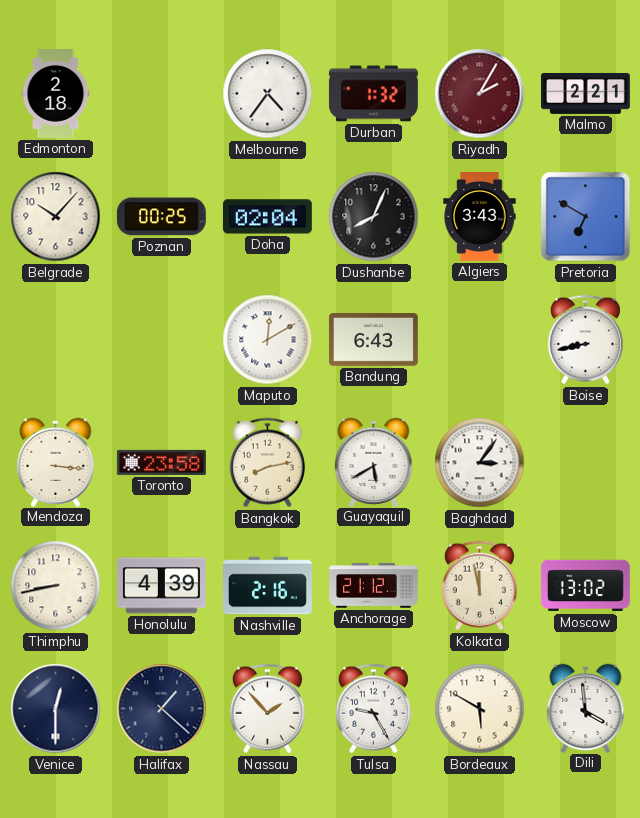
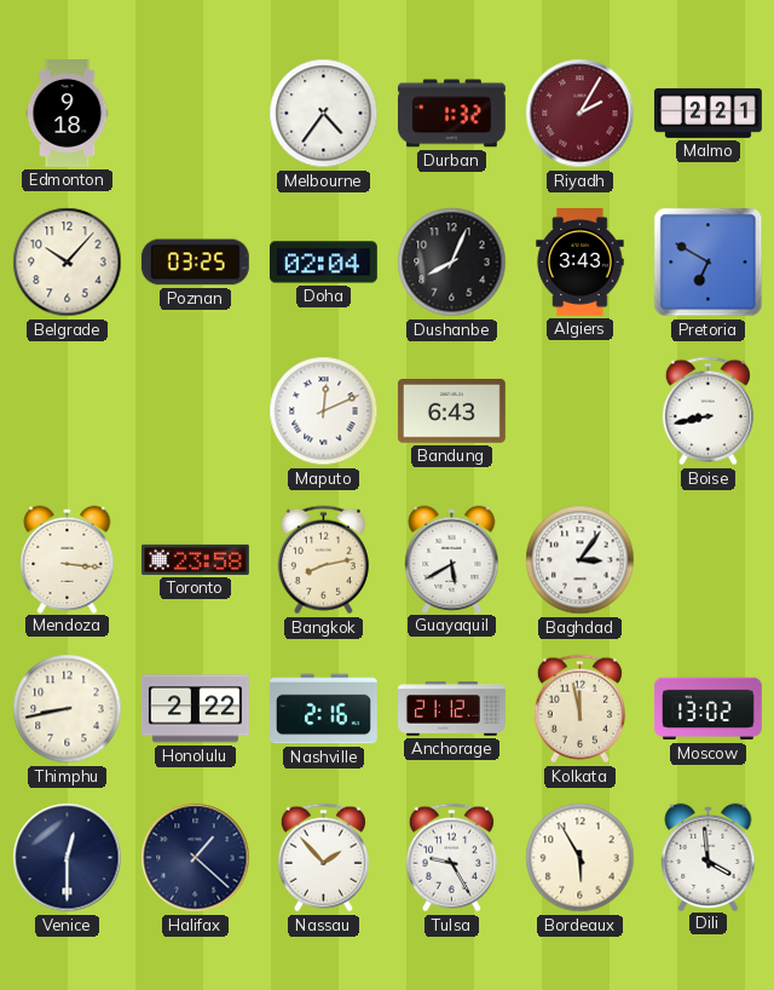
Edmonton: 2:18 -> 9:18 (68, 114)
Poznan: 00:25 -> 03:25 (195, 263)
Maputo: 12:10 -> 12:11 (324, 411)
Honolulu: 4:39 -> 2:22 (195, 709)
Bordeaux: 5:50 -> 5:55 (580, 858)
